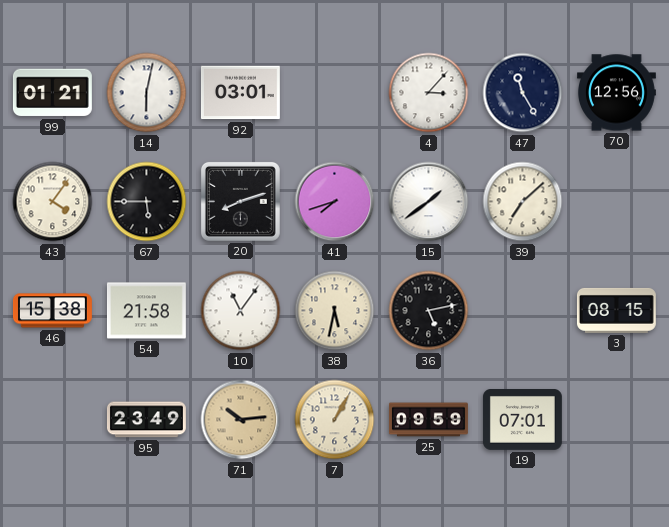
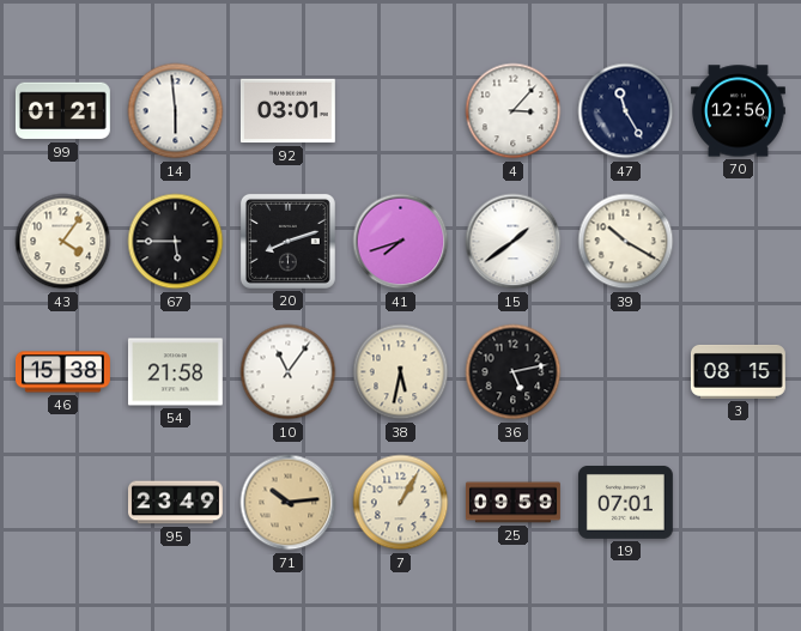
14: 6:02 -> 5:59 (176, 111)
39: 7:08 -> 10:20 (626, 242)
